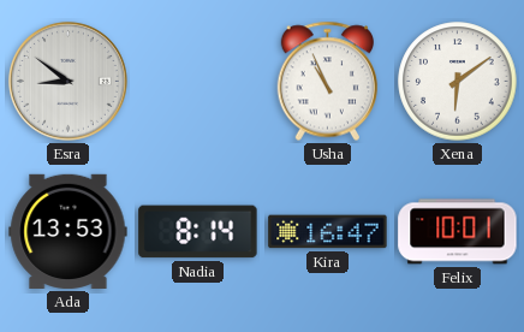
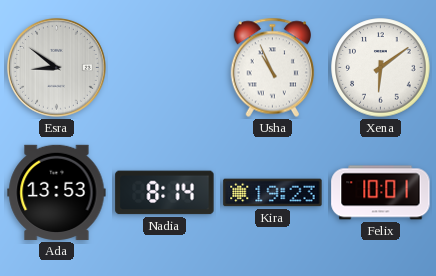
Kira: 16:47 -> 19:23 (273, 193)
